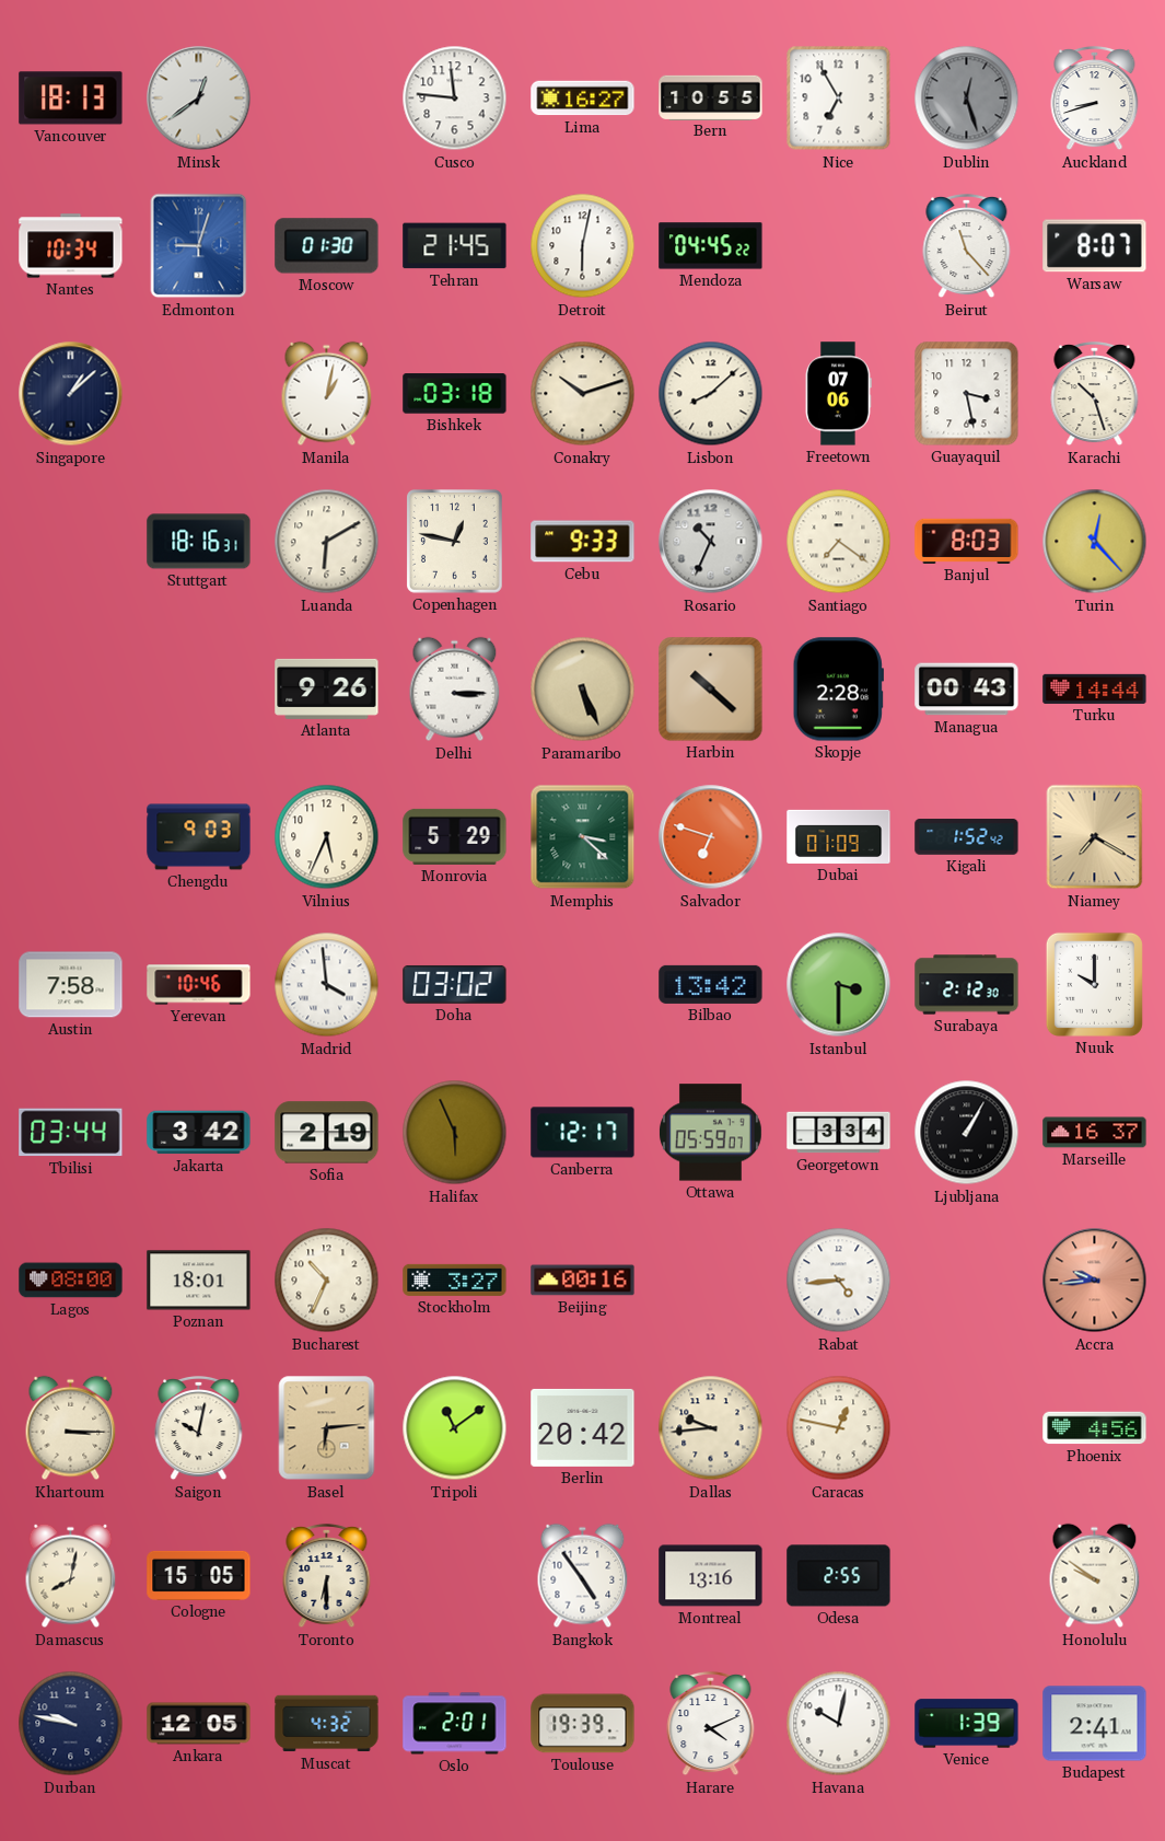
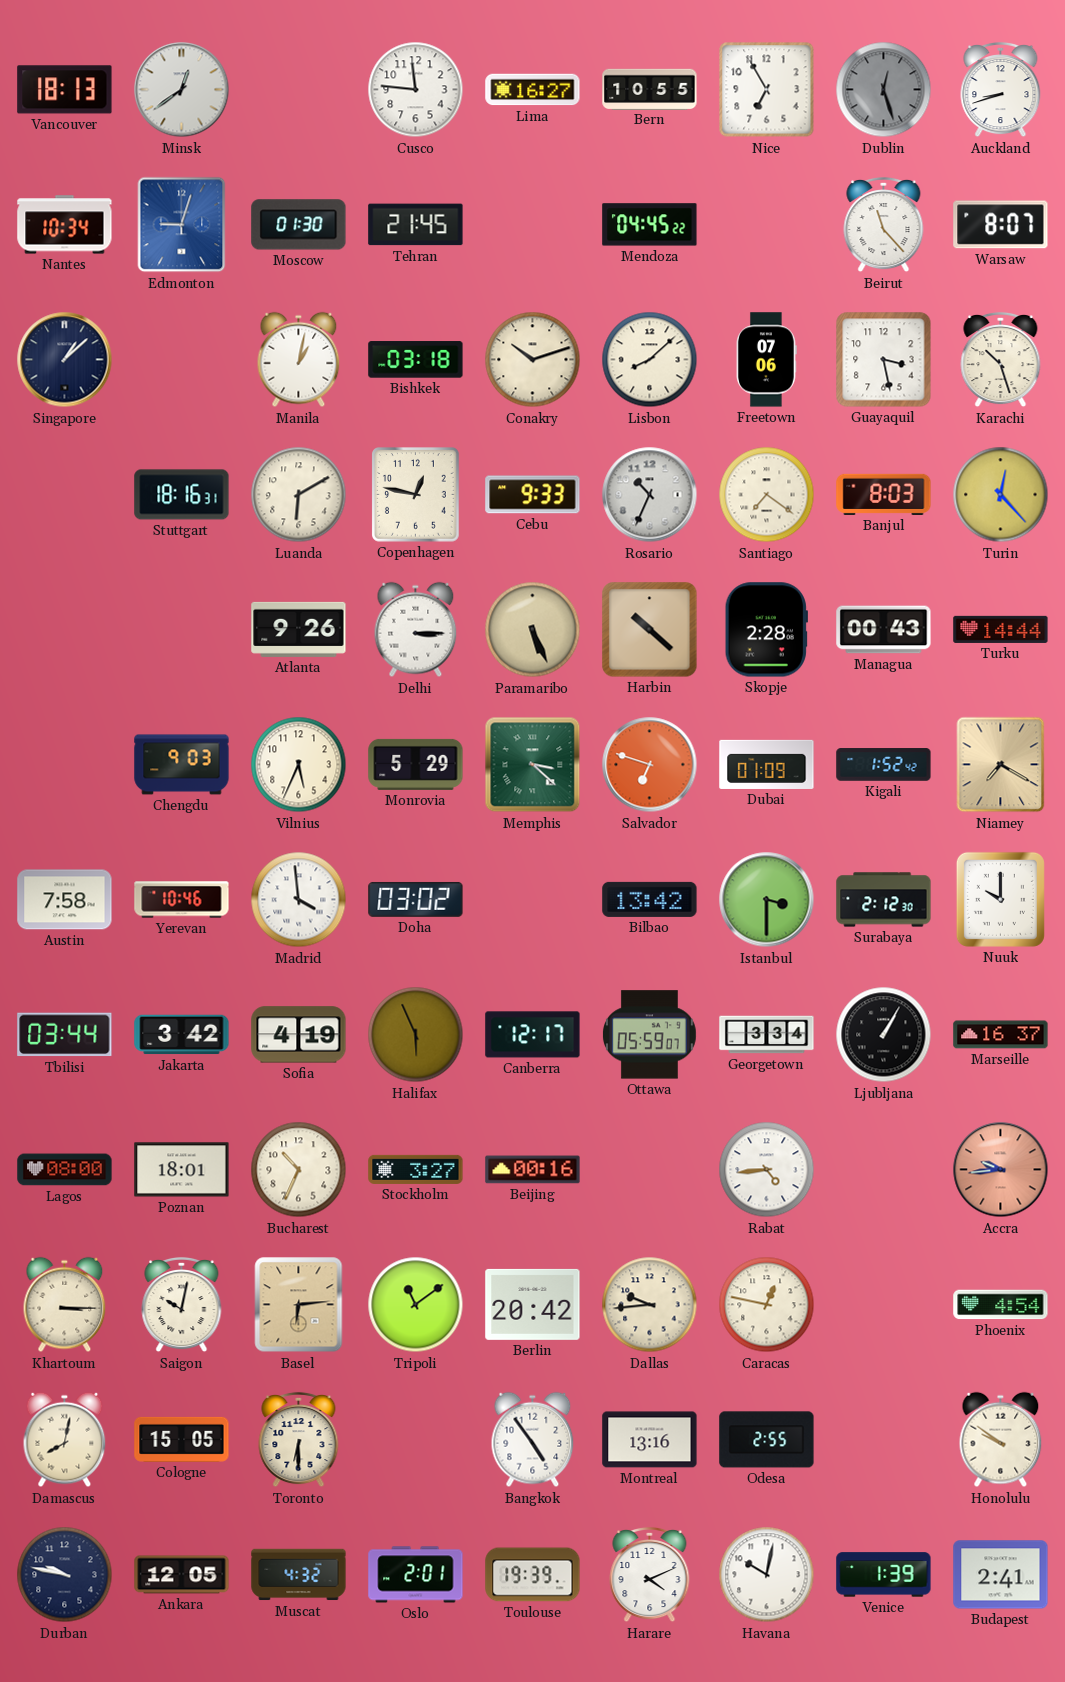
Detroit: 6:02 -> none (583, 246)
Sofia: 2:19 -> 4:19 (299, 1035)
Phoenix: 4:56 -> 4:54 (1001, 1305)
